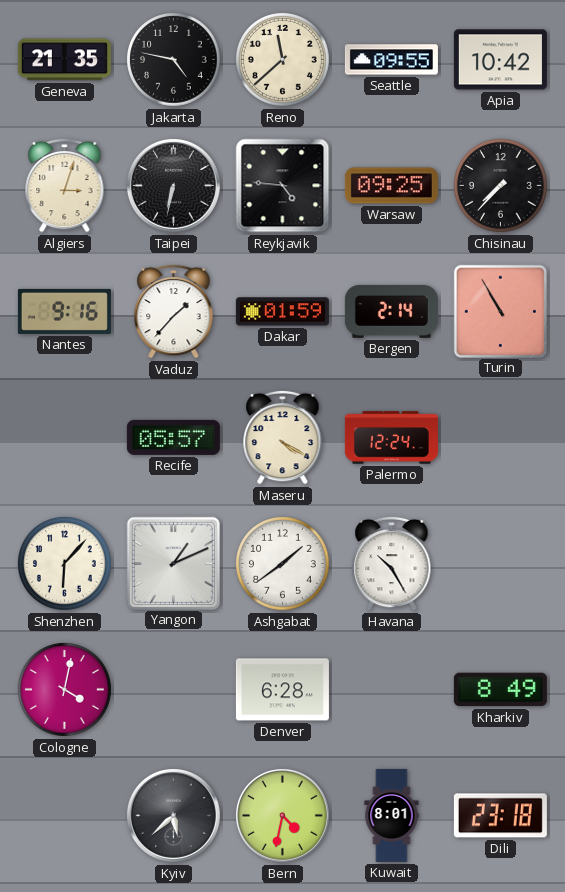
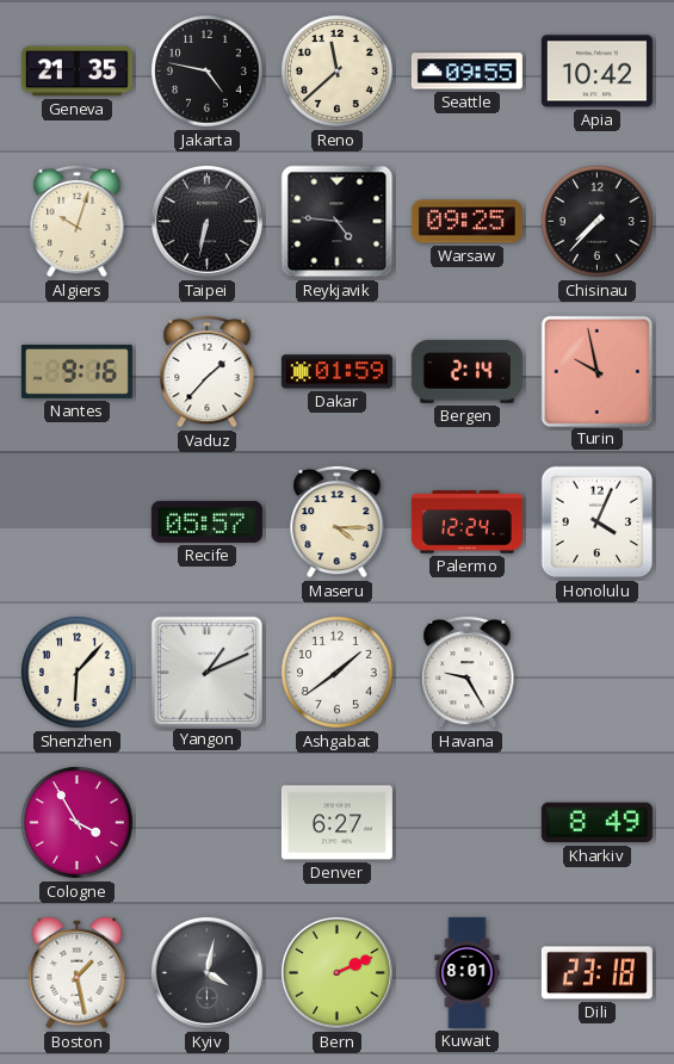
Algiers: 3:03 -> 10:03 (78, 221)
Turin: 10:55 -> 9:58 (596, 371)
Maseru: 4:20 -> 4:15 (338, 521)
Honolulu: none -> 4:04 (598, 522)
Havana: 10:25 -> 9:25 (468, 672)
Cologne: 4:02 -> 3:55 (78, 823)
Denver: 6:28 -> 6:27 (336, 823)
Boston: none -> 1:28 (78, 973)
Kyiv: 5:38 -> 4:02 (206, 972)
Bern: 4:32 -> 2:11 (336, 972)
